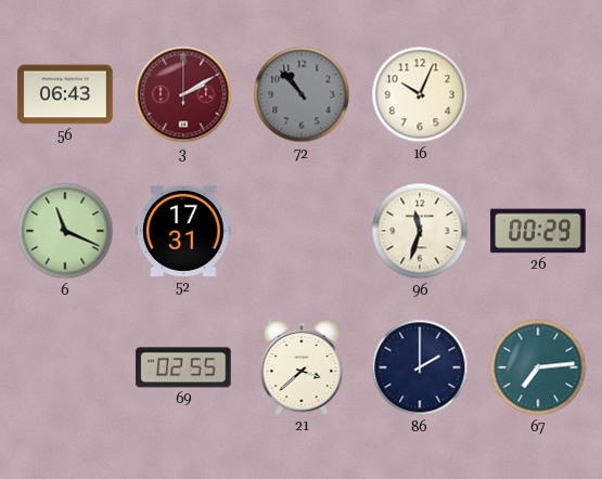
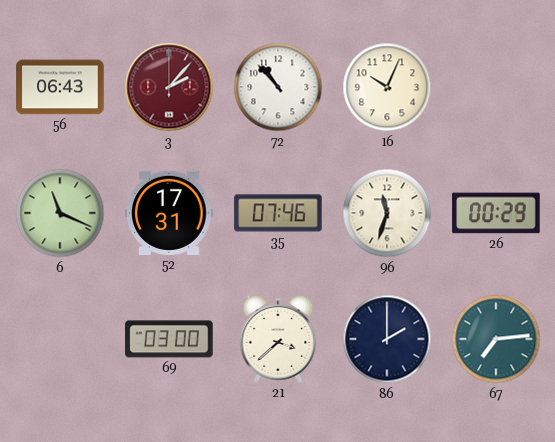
3: 2:10 -> 2:07 (169, 87)
72 dial: grey -> white (278, 87)
35: none -> 07:46 (278, 213)
69: 02:55 -> 03:00 (169, 339)
